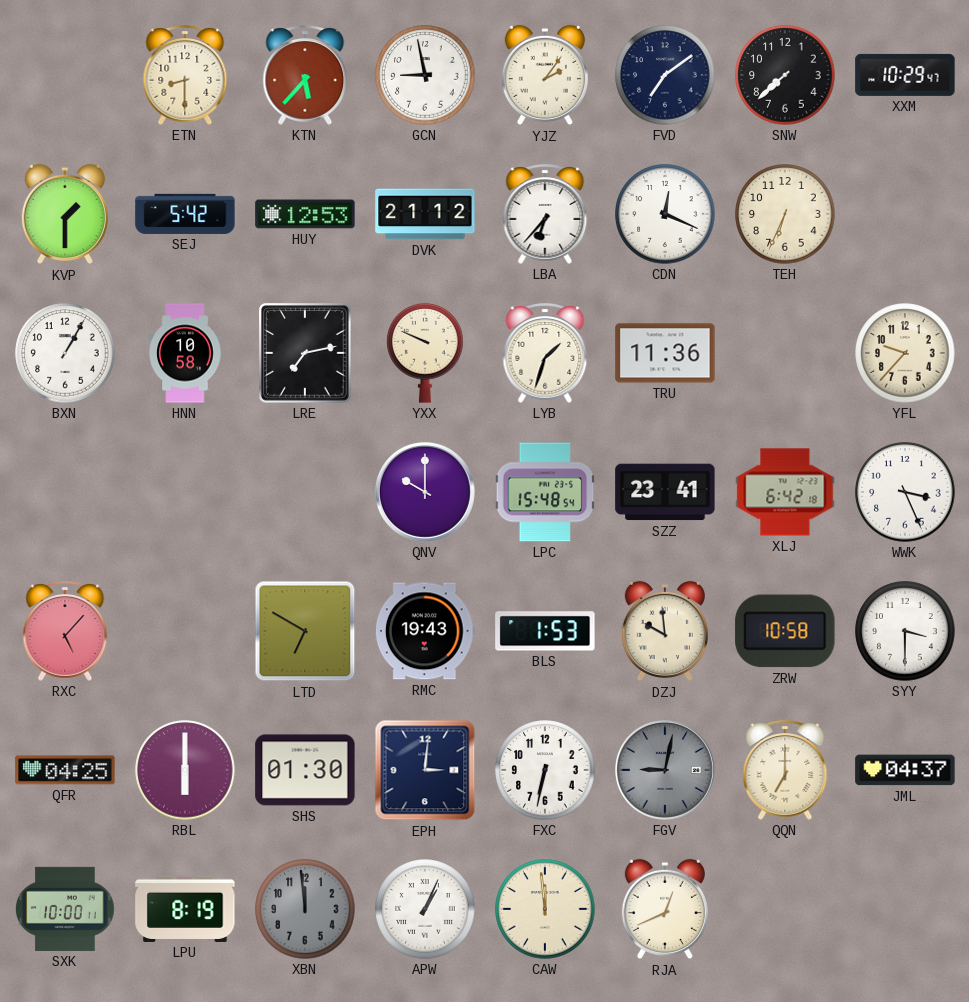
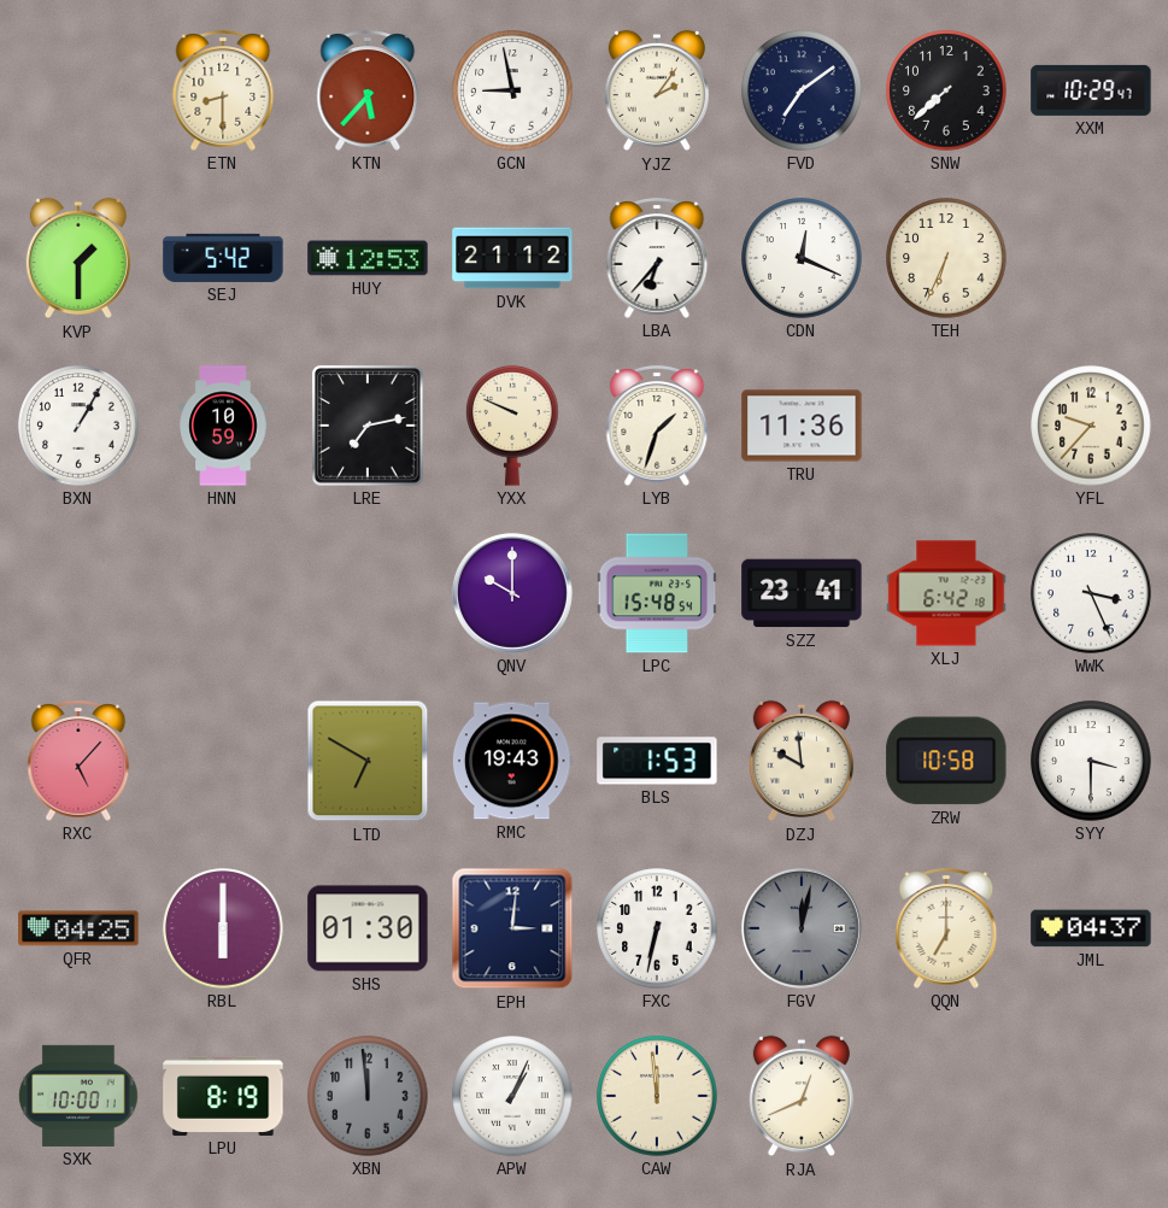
HNN: 10:58 -> 10:59 (223, 426)
FGV: 9:02 -> 12:02 (802, 928)
